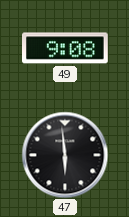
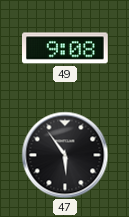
47: 5:59 -> 5:54 (65, 155)
